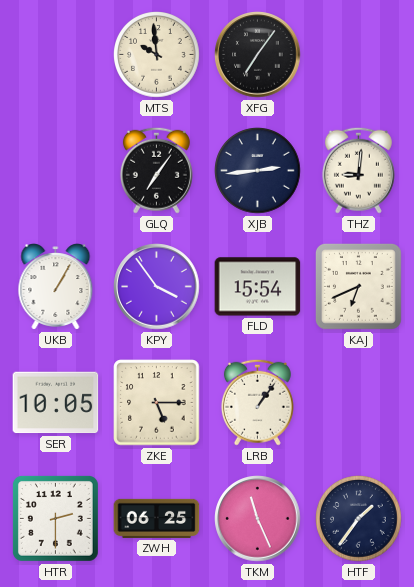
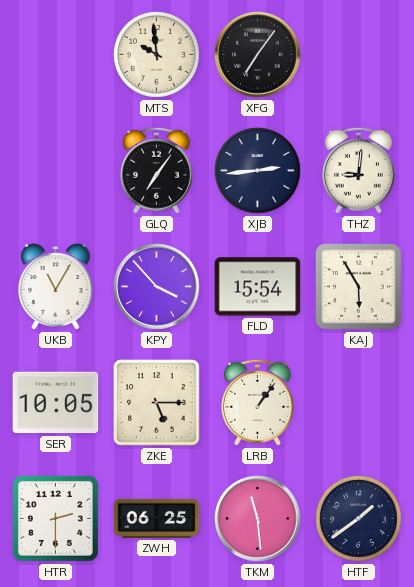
UKB: 1:05 -> 11:05 (56, 287)
KPY: 3:54 -> 3:53 (157, 287)
KAJ: 6:41 -> 5:55 (358, 286)
TKM: 11:26 -> 11:29 (258, 519)
HTF: 1:36 -> 1:39 (359, 519)
